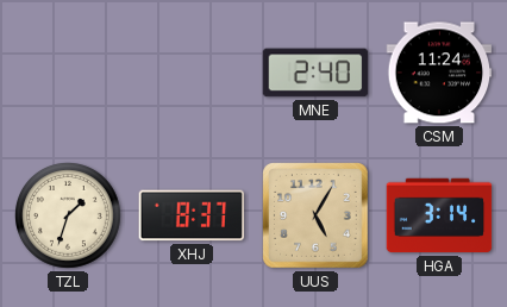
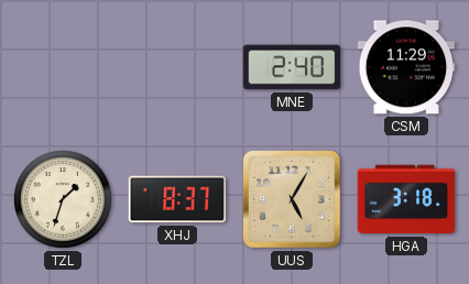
CSM: 11:24 -> 11:29 (406, 67)
HGA: 3:14 -> 3:18 (406, 199)
